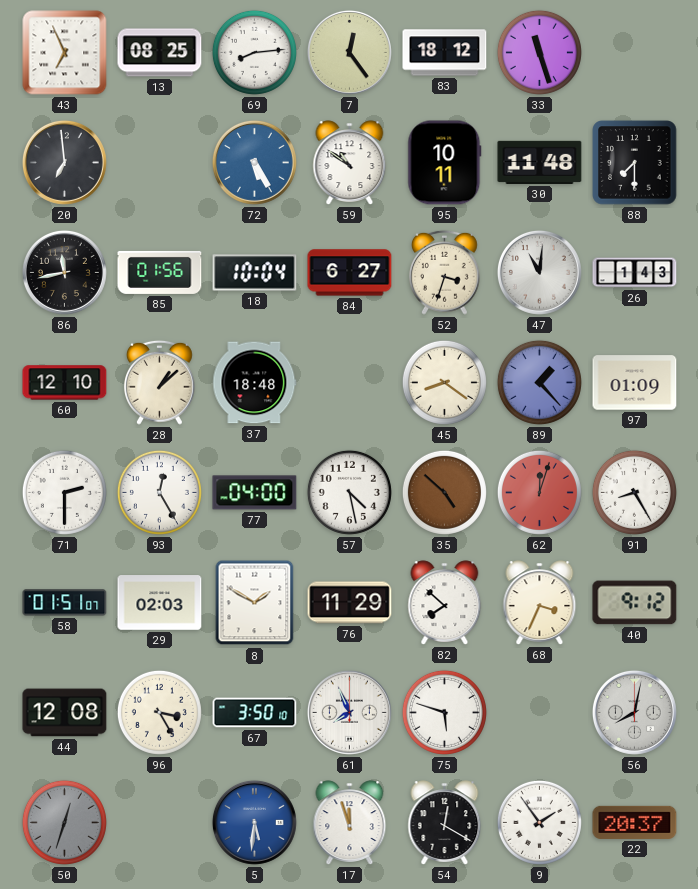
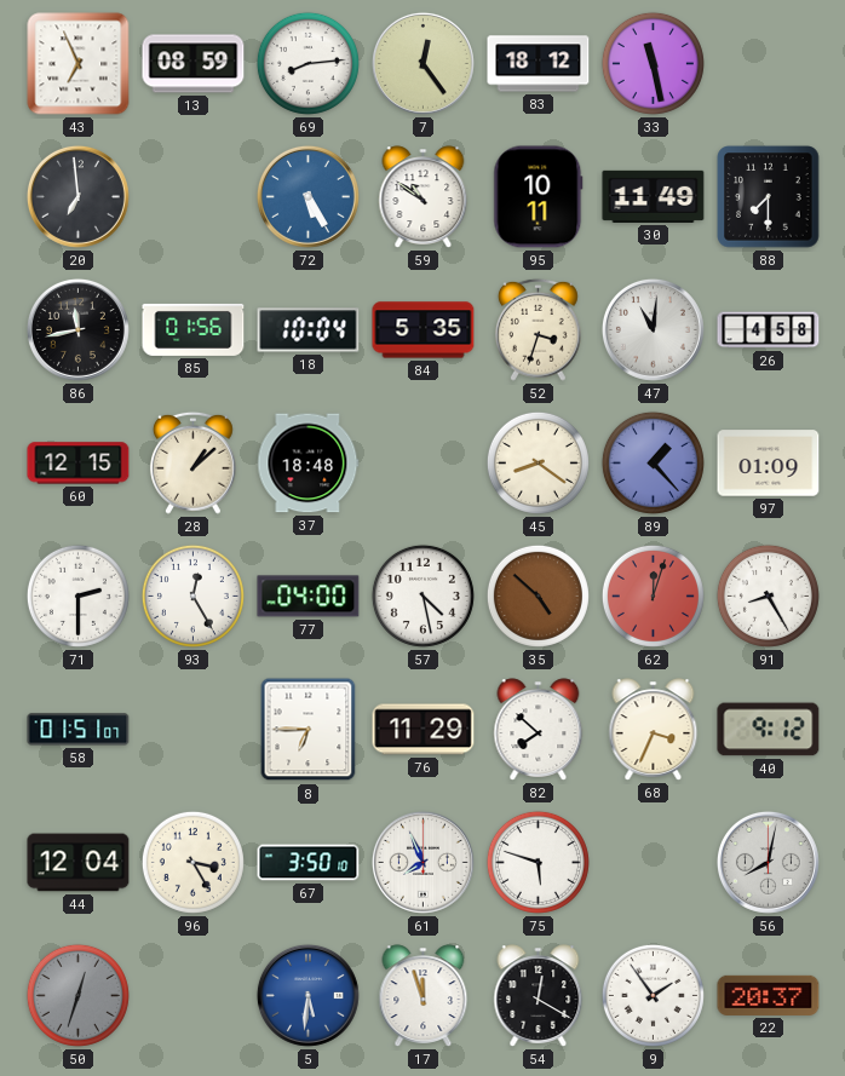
13: 08:25 -> 08:59 (194, 64)
33: 11:27 -> 11:28 (653, 63)
30: 11:48 -> 11:49 (654, 196)
84: 6:27 -> 5:35 (424, 330)
26: 1:43 -> 4:58 (769, 330)
60: 12:10 -> 12:15 (79, 464)
29: 02:03 -> none (160, 603)
8: 1:50 -> 6:45 (309, 730)
44: 12:08 -> 12:04 (79, 863)
